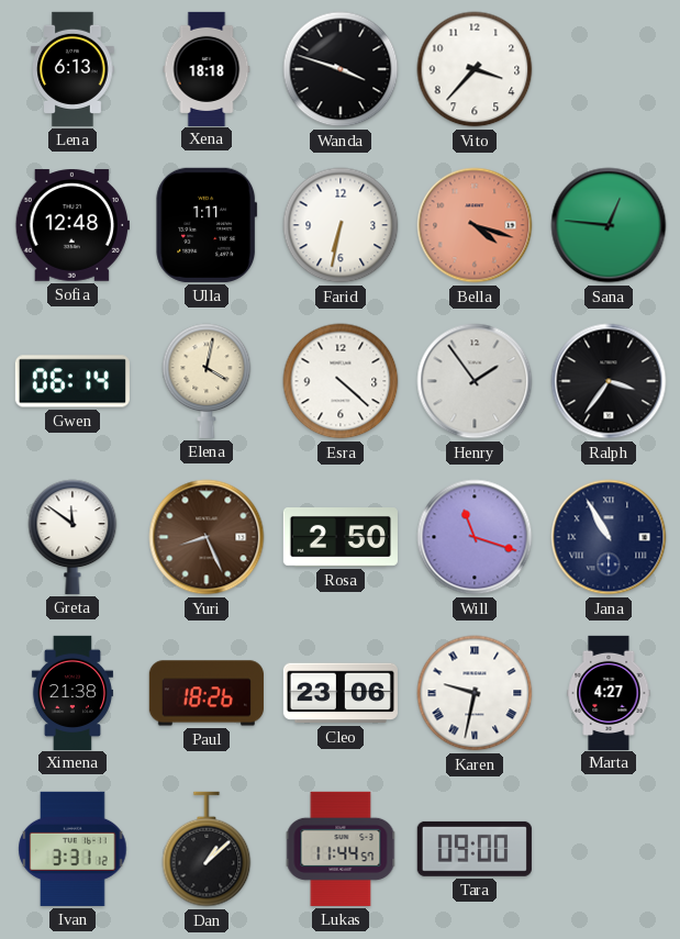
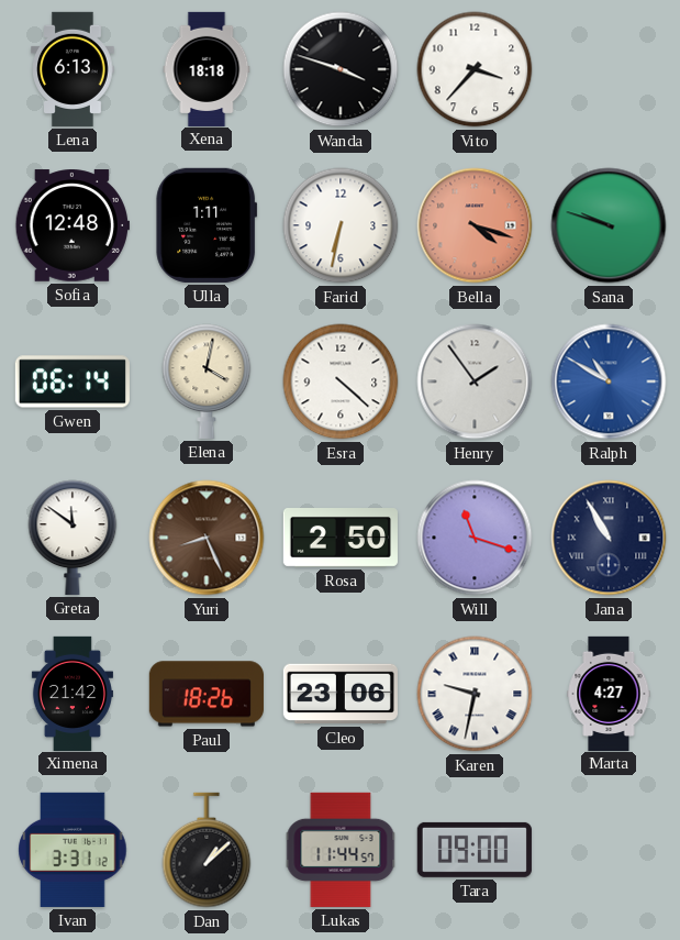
Sana: 12:46 -> 9:48 (609, 225)
Ralph: 3:36 -> 10:50 (609, 381)
Ralph dial: black -> blue (609, 381)
Ximena: 21:38 -> 21:42 (73, 693)
